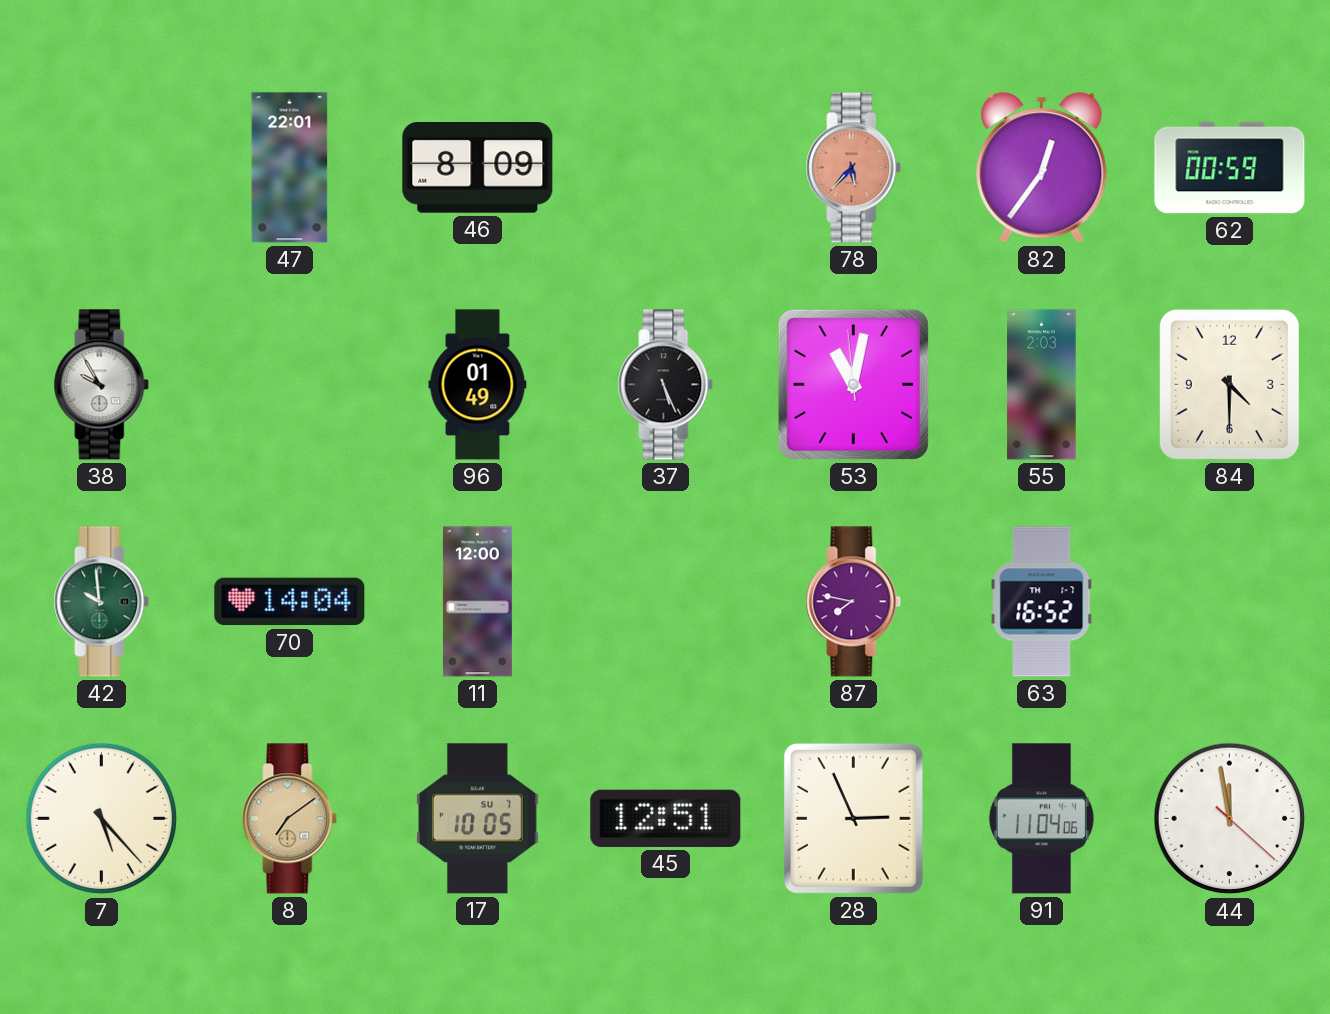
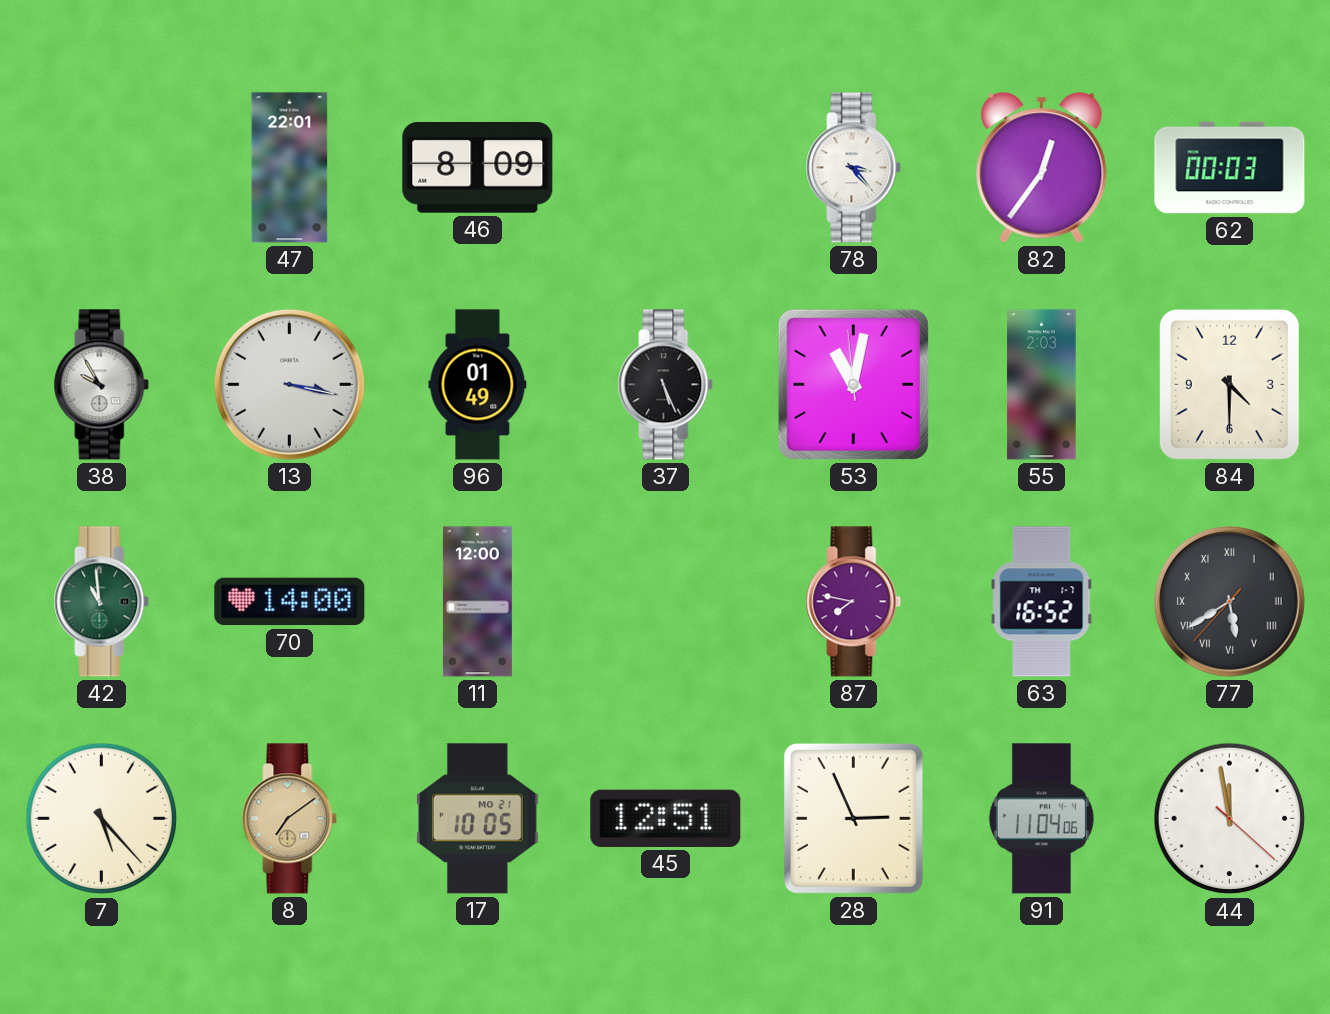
78: 5:37 -> 3:23 (854, 168)
78 dial: salmon -> white (854, 168)
62: 00:59 -> 00:03 (1230, 168)
13: none -> 3:17 (289, 384)
42: 9:59 -> 10:59 (102, 602)
70: 14:04 -> 14:00 (290, 602)
77: none -> 5:39 (1229, 601)
17 date: SU 7 -> MO 21 (477, 819)
